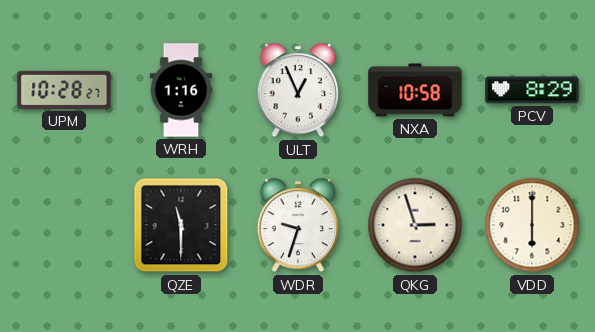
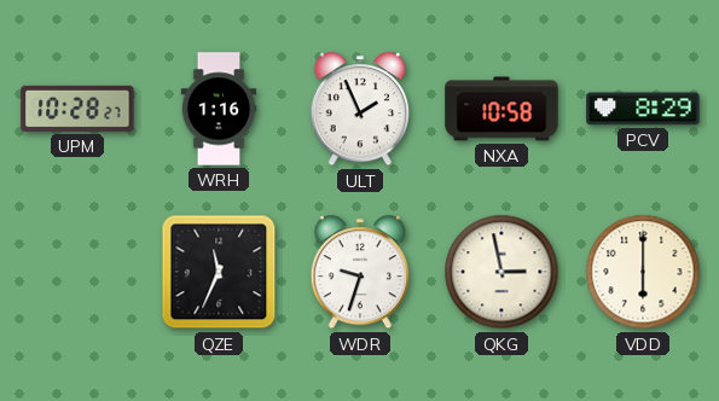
ULT: 12:56 -> 1:56 (359, 110)
QZE: 11:30 -> 11:34 (219, 272)
QKG: 2:57 -> 2:58 (501, 272)
